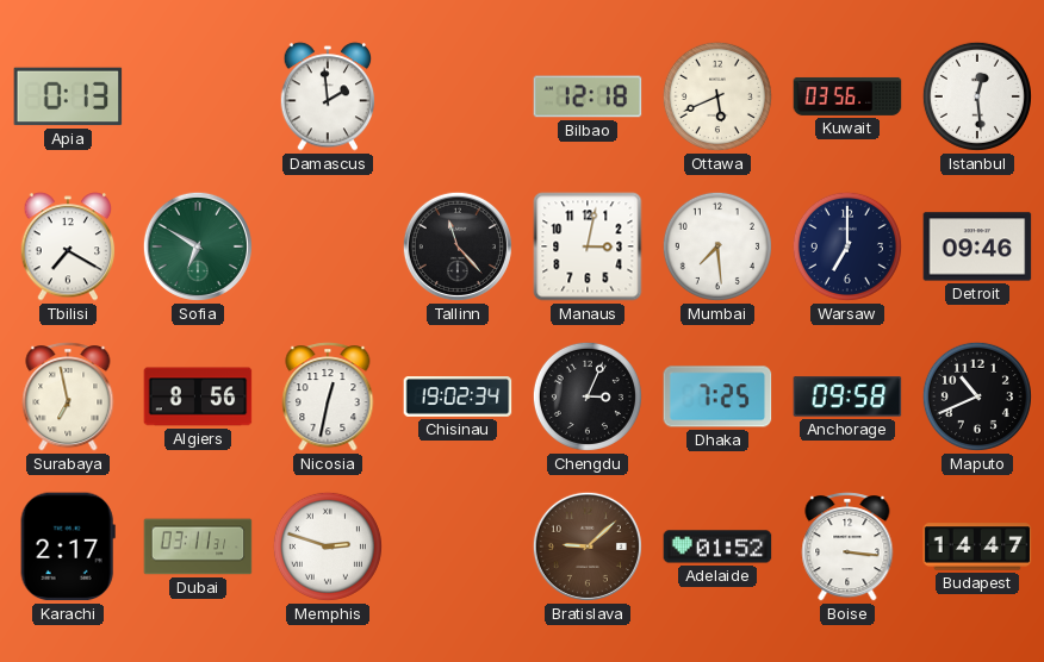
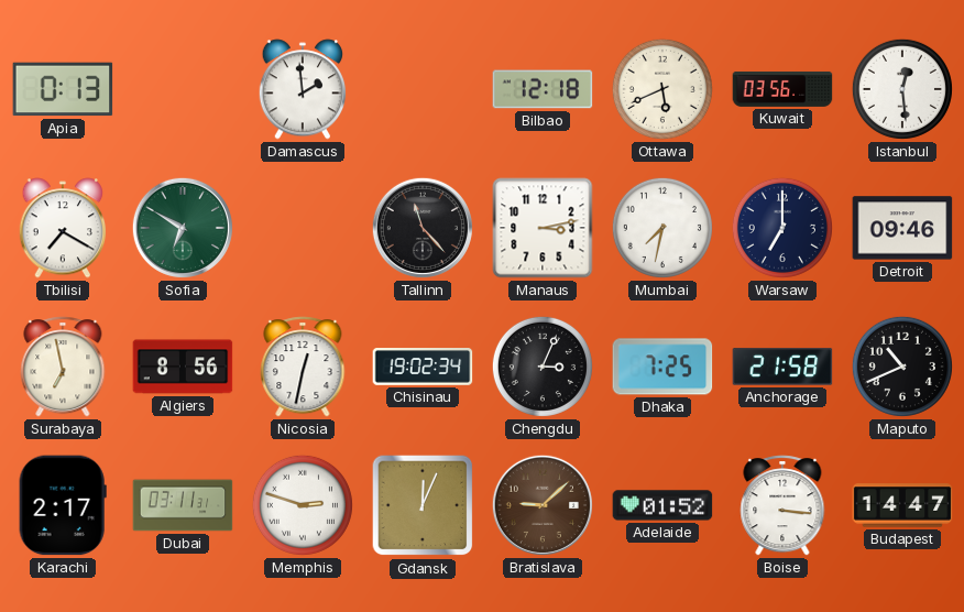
Manaus: 3:02 -> 3:13 (543, 228)
Mumbai: 7:29 -> 7:32 (662, 228)
Anchorage: 09:58 -> 21:58 (782, 367)
Gdansk: none -> 12:04 (423, 505)
